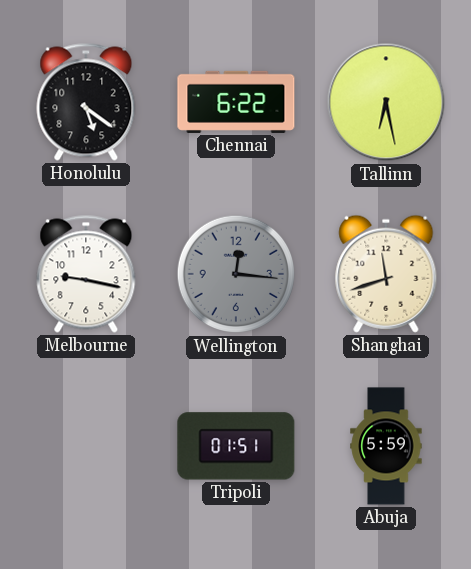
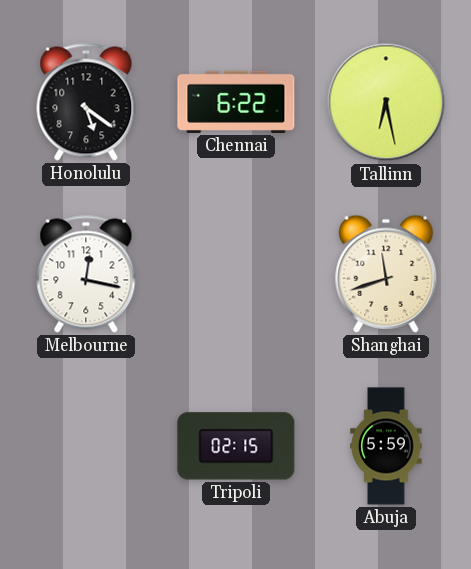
Melbourne: 9:17 -> 12:17 (86, 274)
Wellington: 12:16 -> none (236, 274)
Tripoli: 01:51 -> 02:15 (236, 446)
